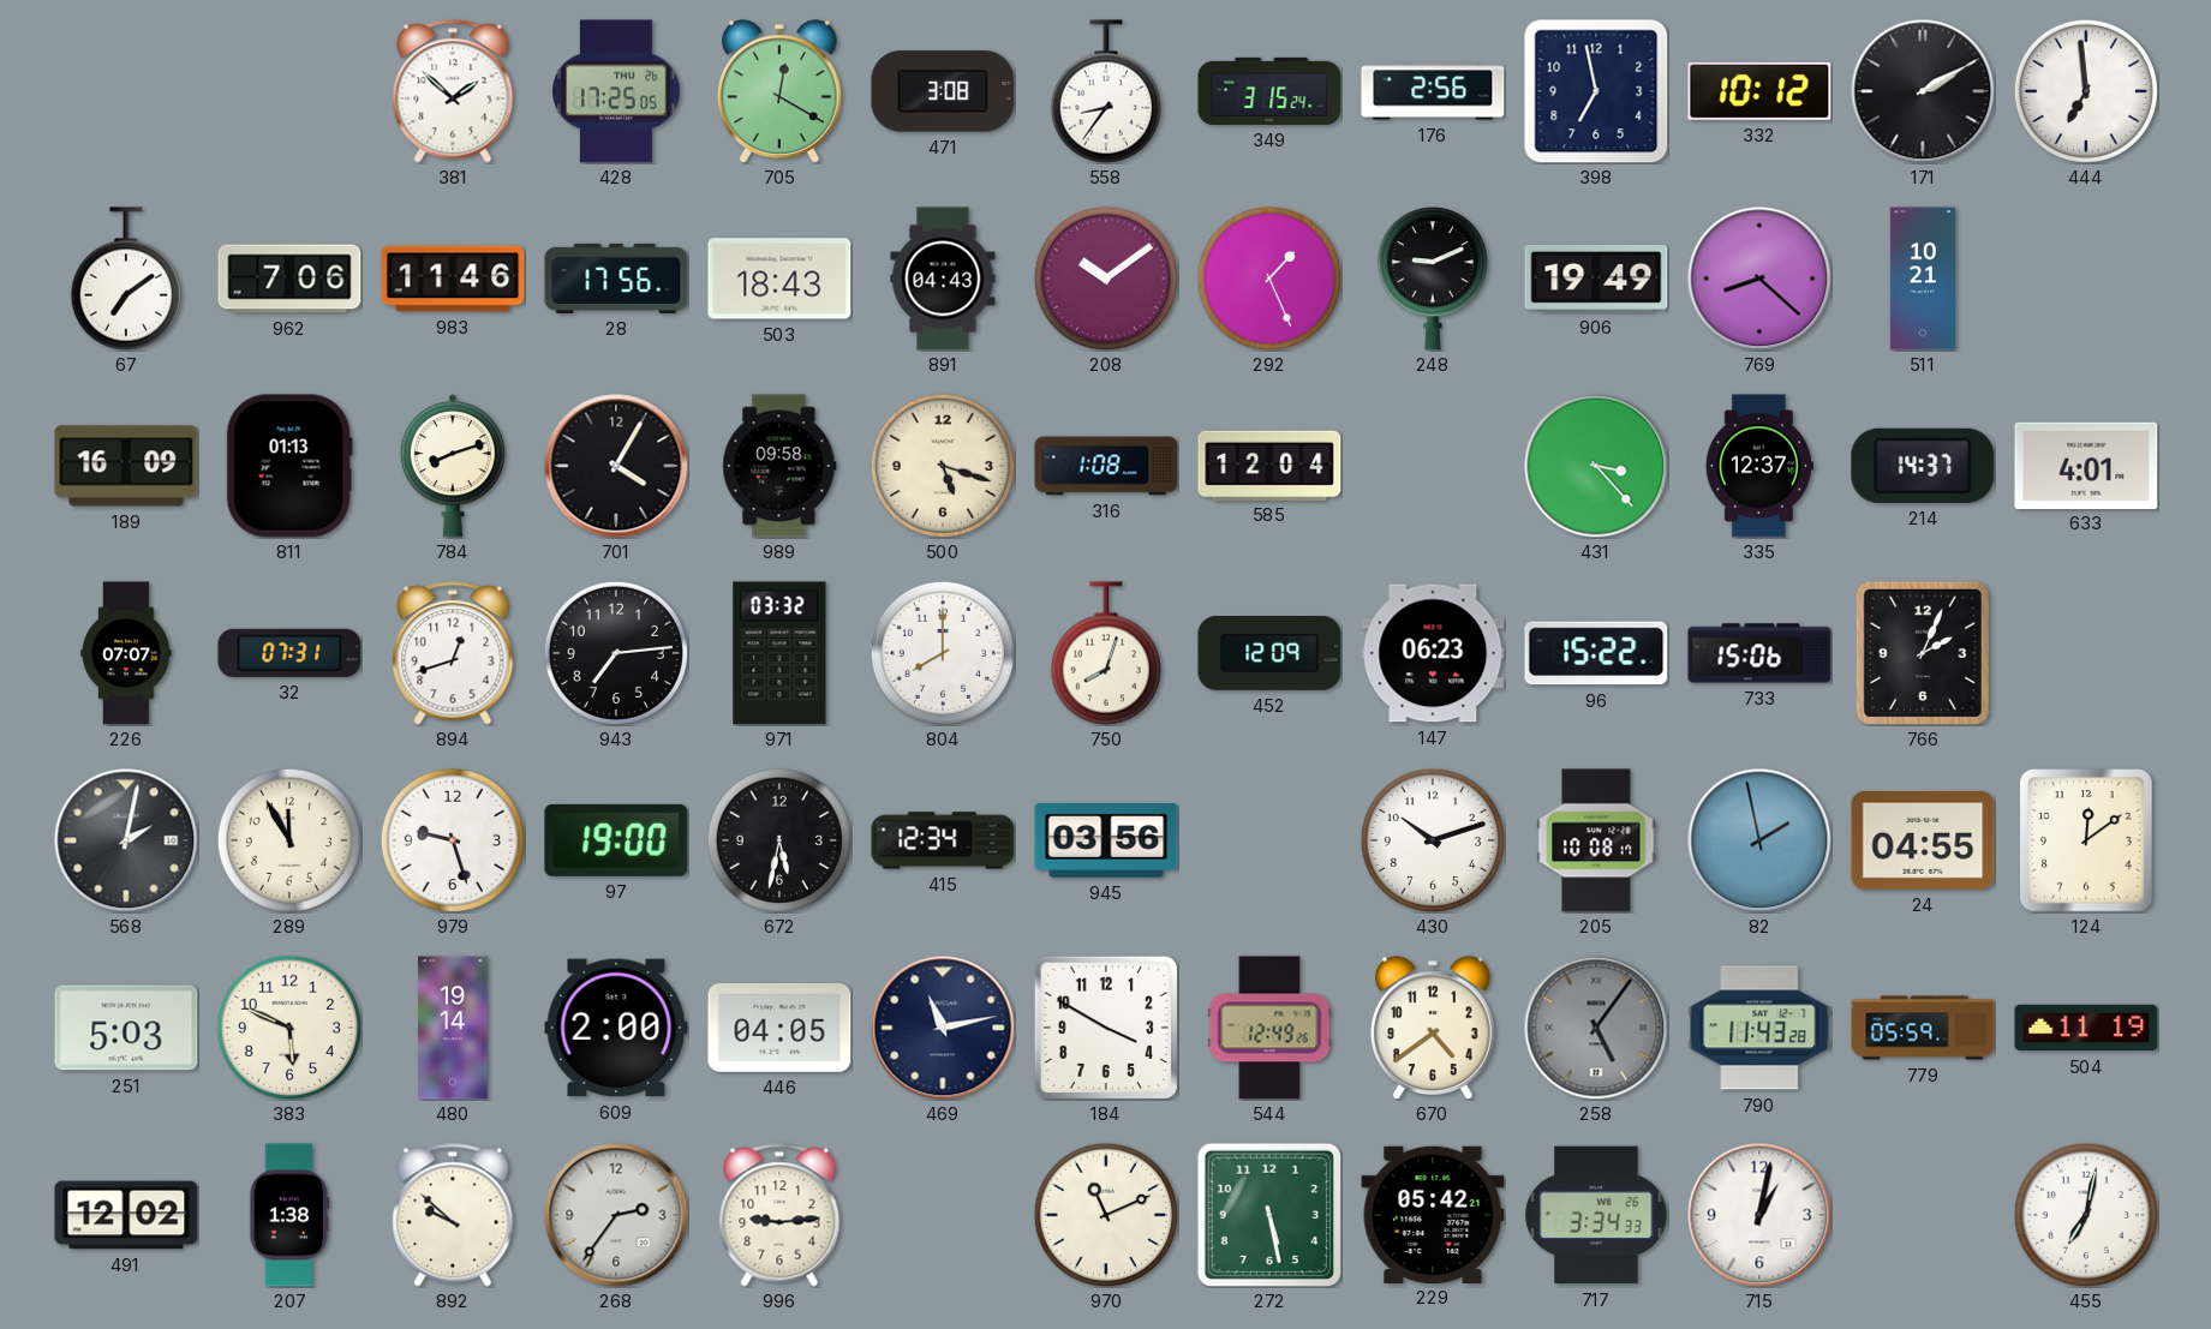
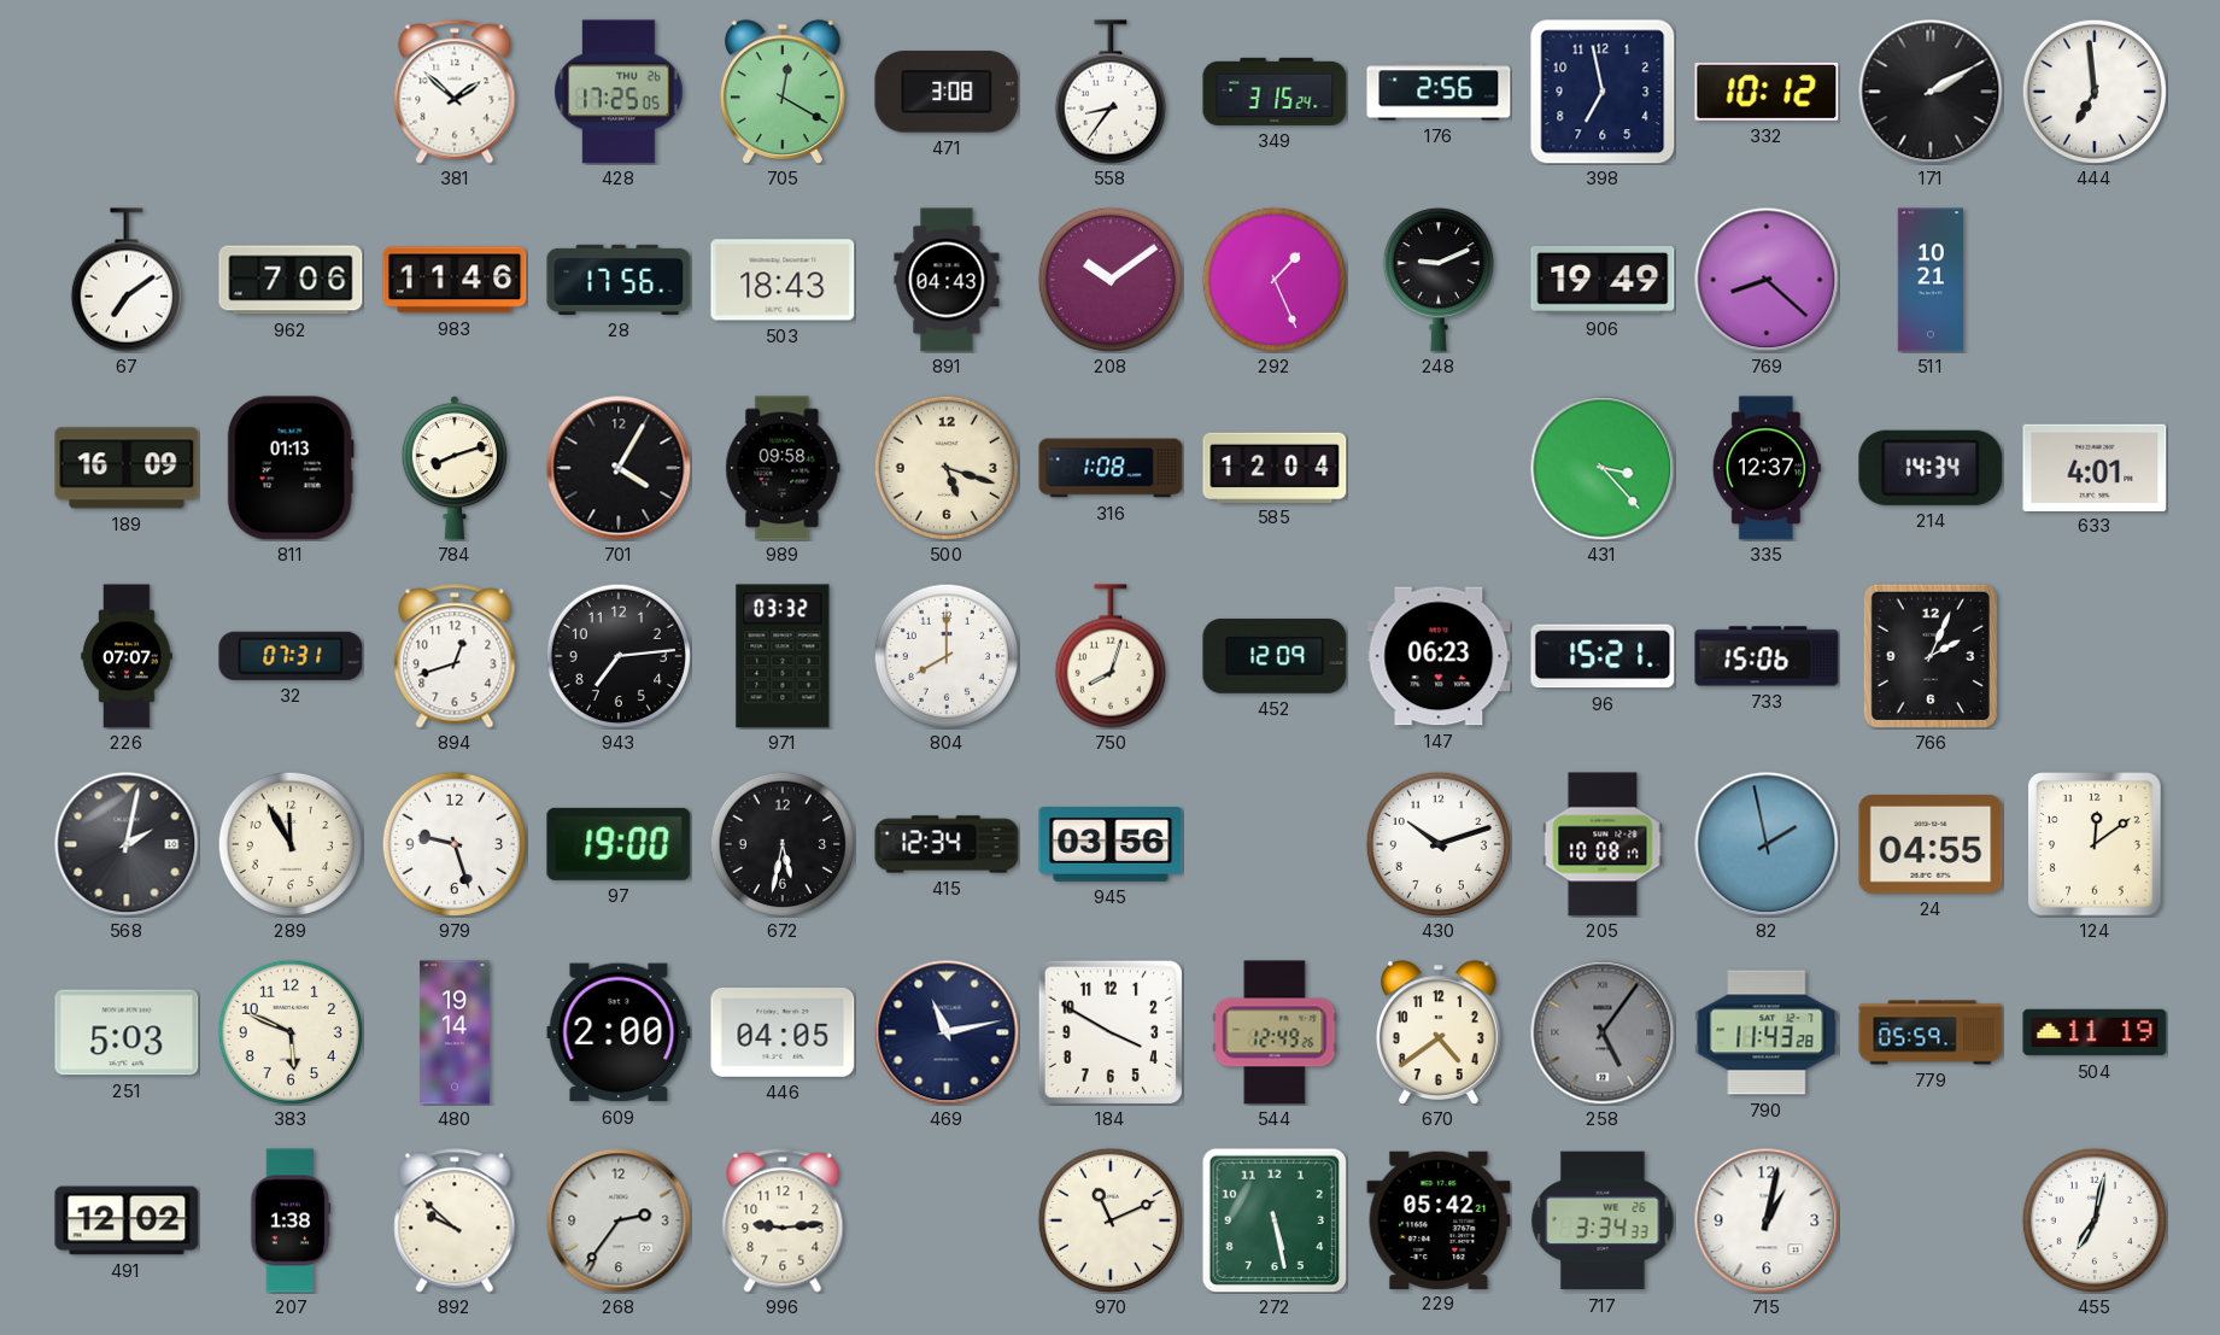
214: 14:37 -> 14:34 (1931, 468)
96: 15:22 -> 15:21 (1603, 656)
